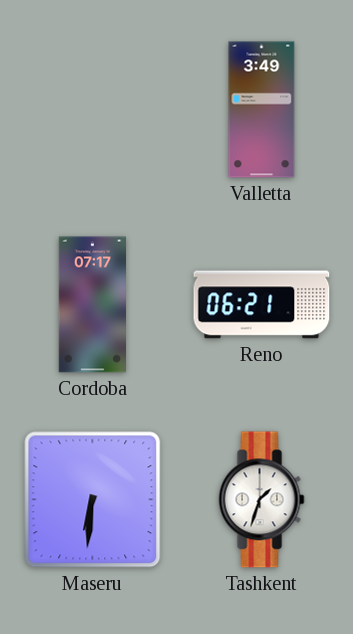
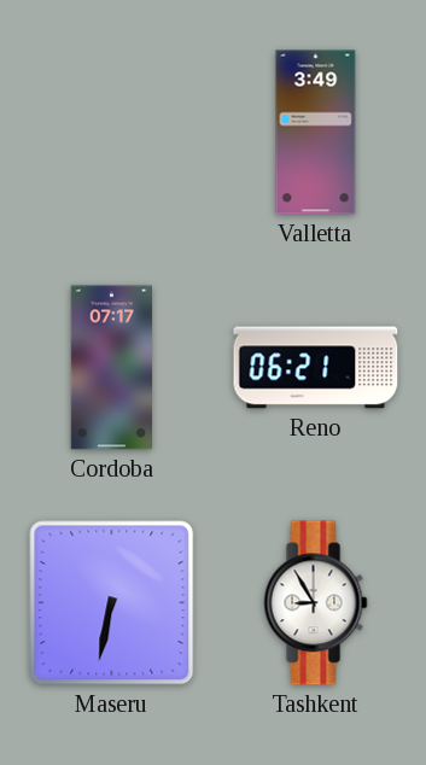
Maseru: 6:31 -> 6:32 (112, 603)
Tashkent: 1:33 -> 8:55 (316, 603)
